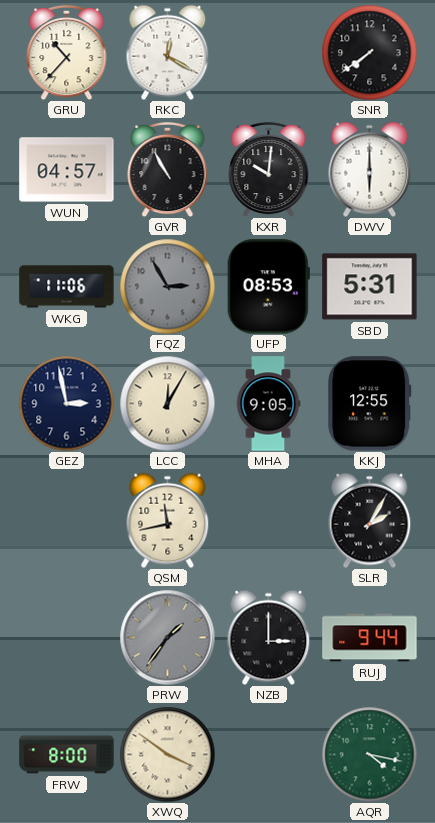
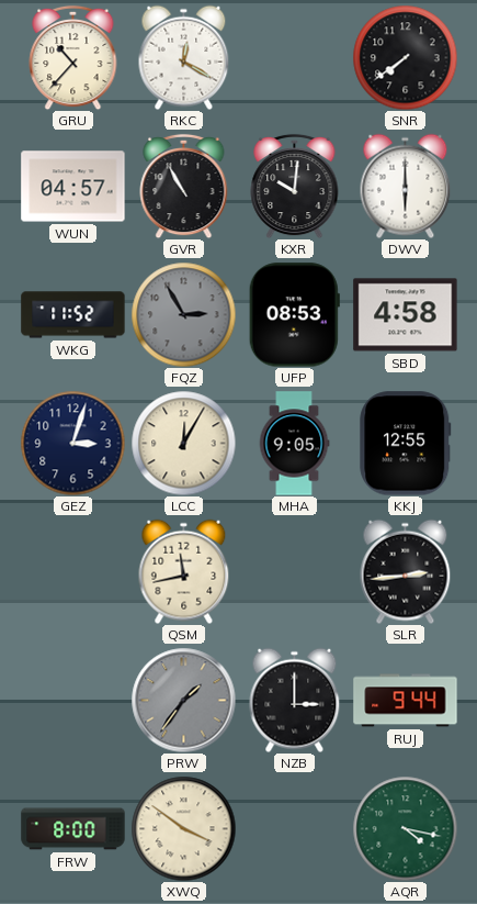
WKG: 11:06 -> 11:52 (73, 315)
SBD: 5:31 -> 4:58 (406, 315)
GEZ: 2:58 -> 3:03 (72, 443)
SLR: 2:05 -> 2:44 (406, 571)
